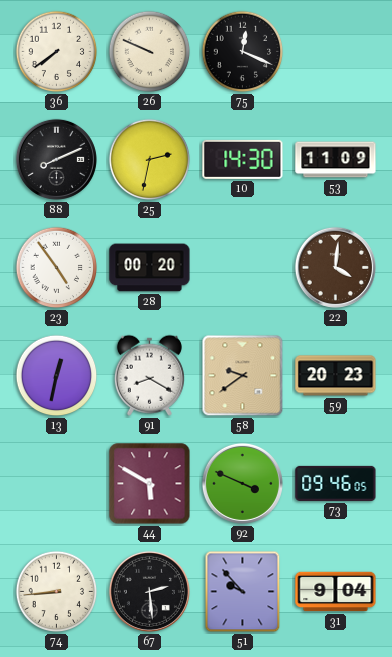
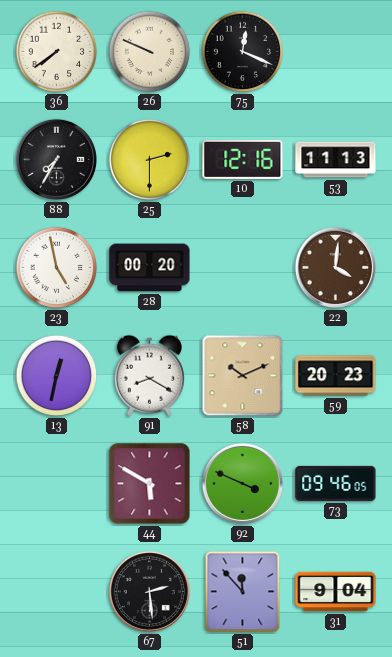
88: 8:11 -> 7:35 (56, 159)
25: 2:32 -> 2:30 (150, 160)
10: 14:30 -> 12:16 (243, 159)
53: 11:09 -> 11:13 (336, 160)
23: 4:54 -> 4:58 (57, 268)
58: 9:39 -> 10:11 (243, 376)
74: 8:44 -> none (57, 592)
51: 9:53 -> 11:53 (243, 592)
